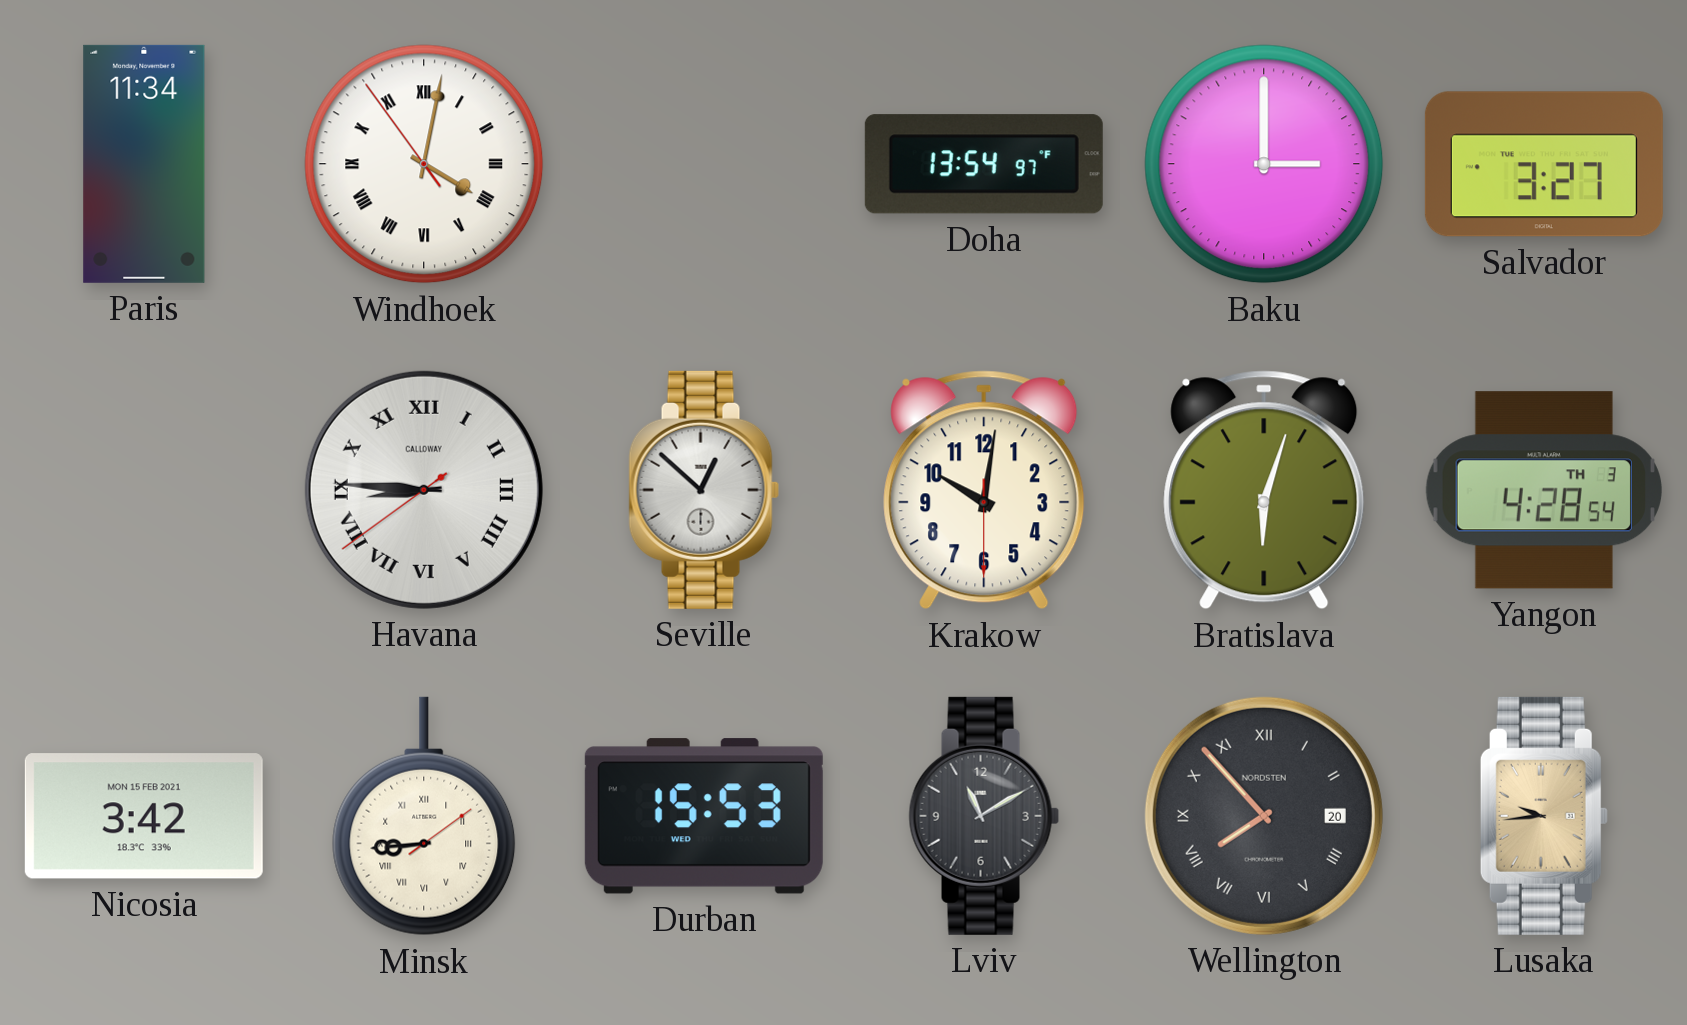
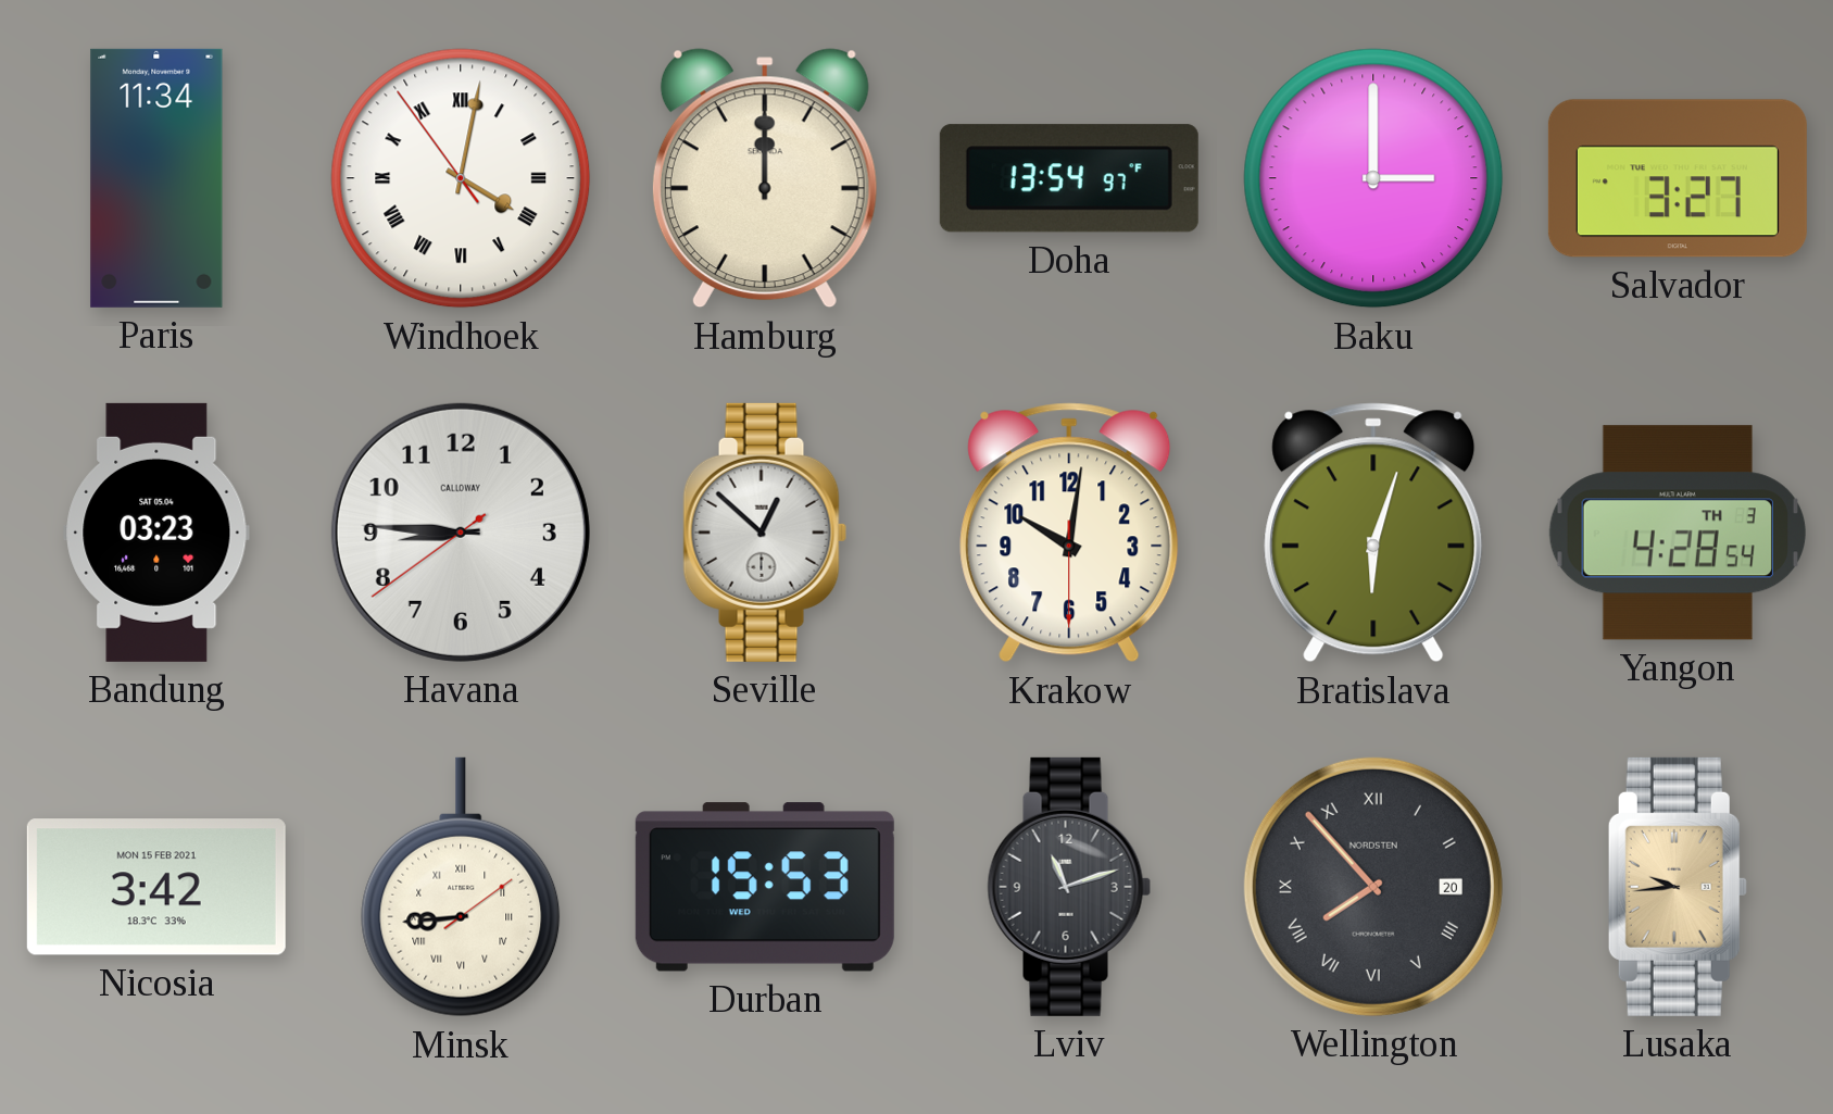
Hamburg: none -> 12:00 (765, 178)
Bandung: none -> 03:23 (156, 533)
Havana numerals: Roman -> Arabic (461, 533)
Lviv: 11:10 -> 11:12 (1069, 887)
